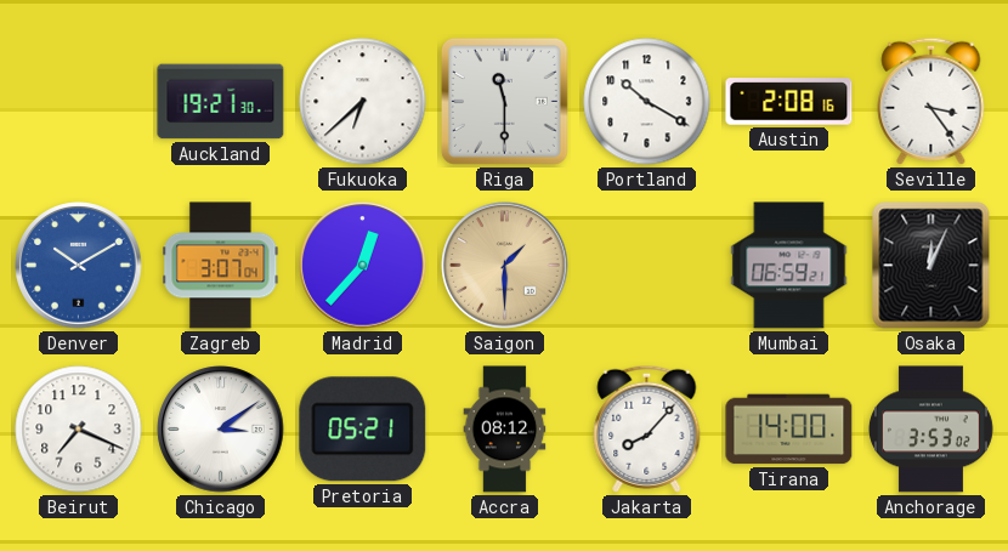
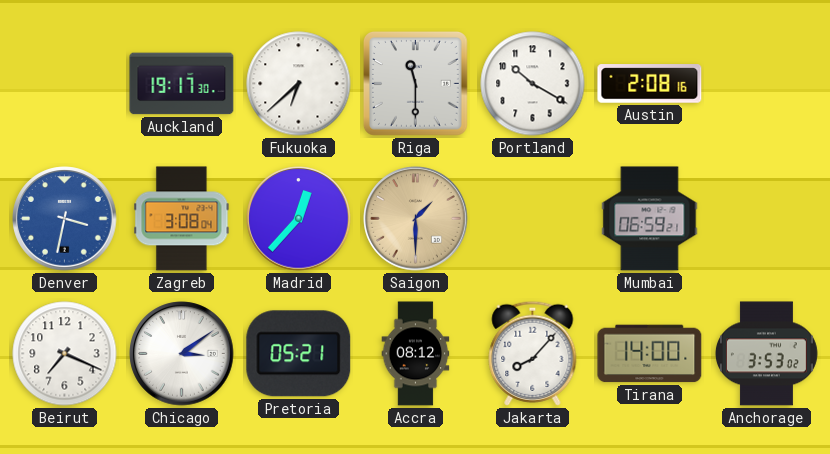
Auckland: 19:21 -> 19:17 (182, 84)
Seville: 3:24 -> none (931, 101)
Denver: 10:10 -> 3:32 (65, 219)
Zagreb: 3:07 -> 3:08 (182, 219)
Osaka: 12:04 -> none (931, 266)
